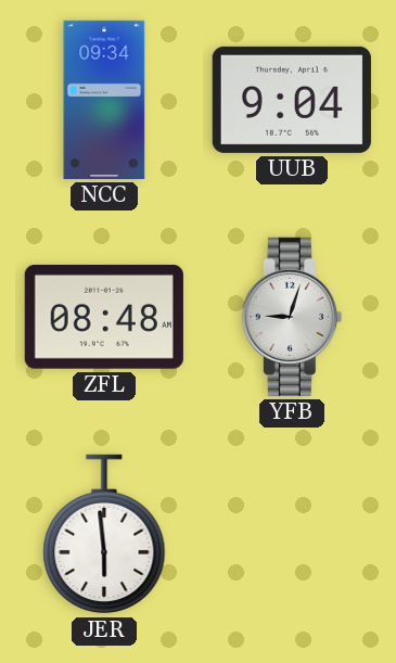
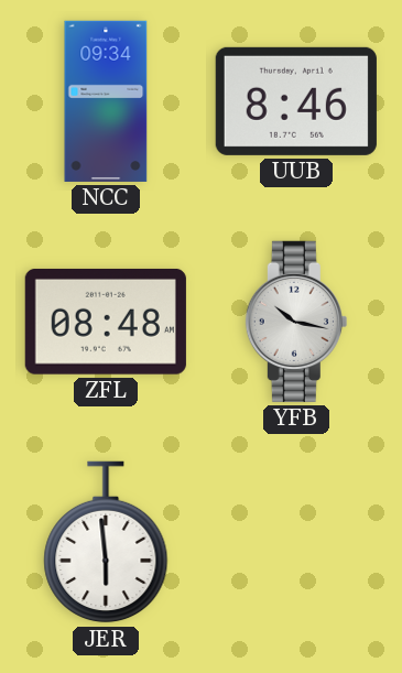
UUB: 9:04 -> 8:46 (296, 101)
YFB: 9:03 -> 10:17 (296, 322)
